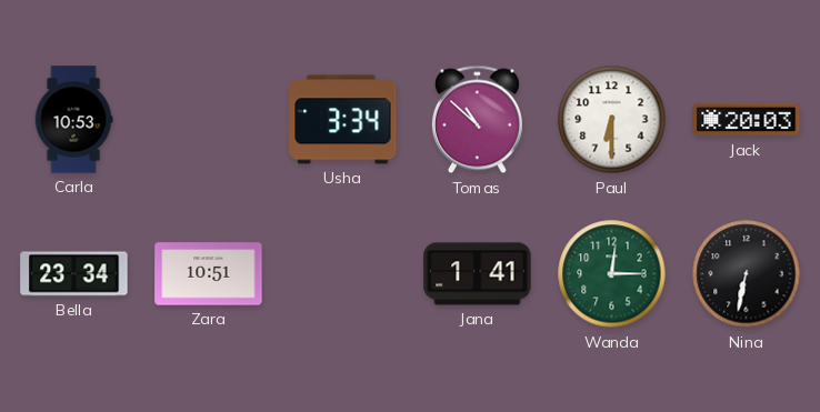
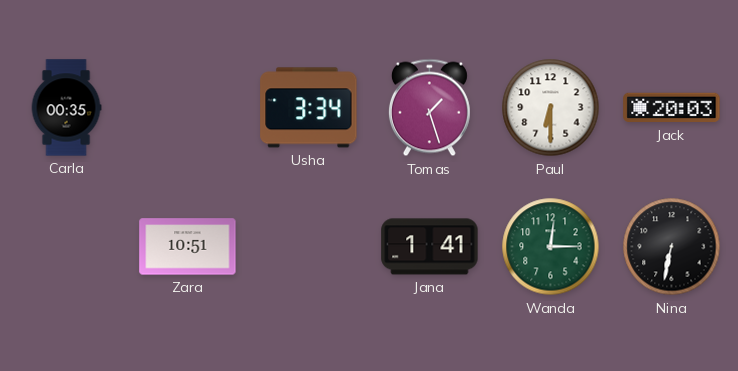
Carla: 10:53 -> 00:35 (66, 108)
Tomas: 10:52 -> 1:27 (429, 108)
Bella: 23:34 -> none (74, 274)
